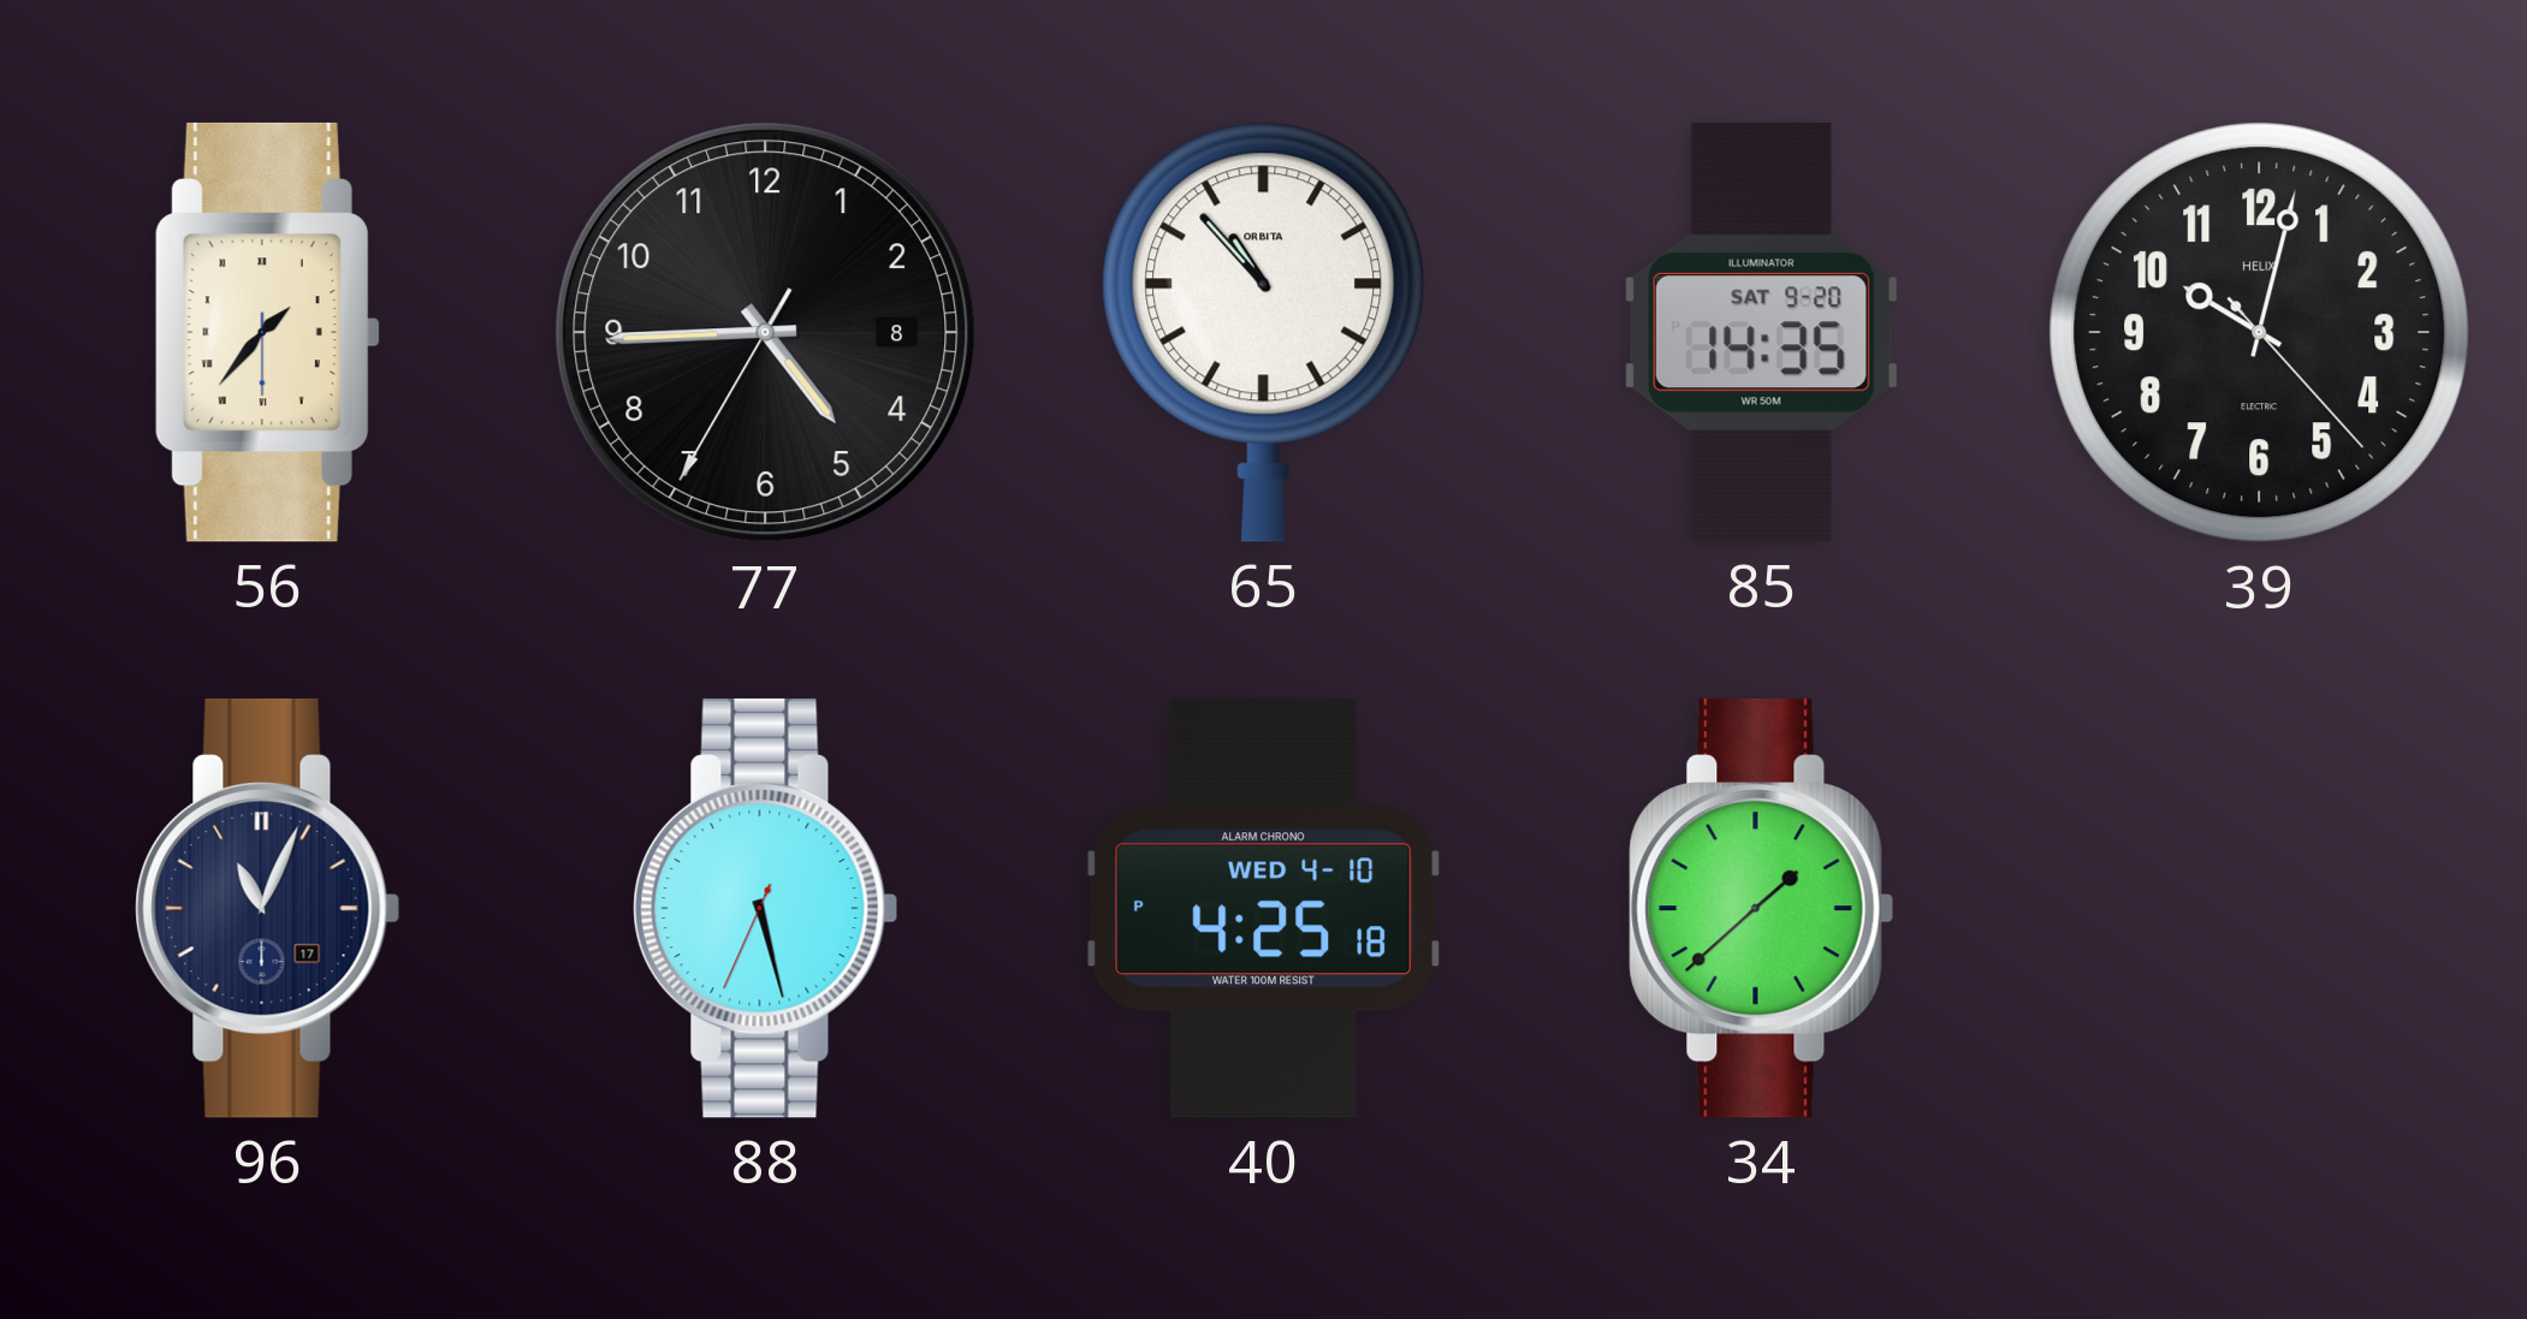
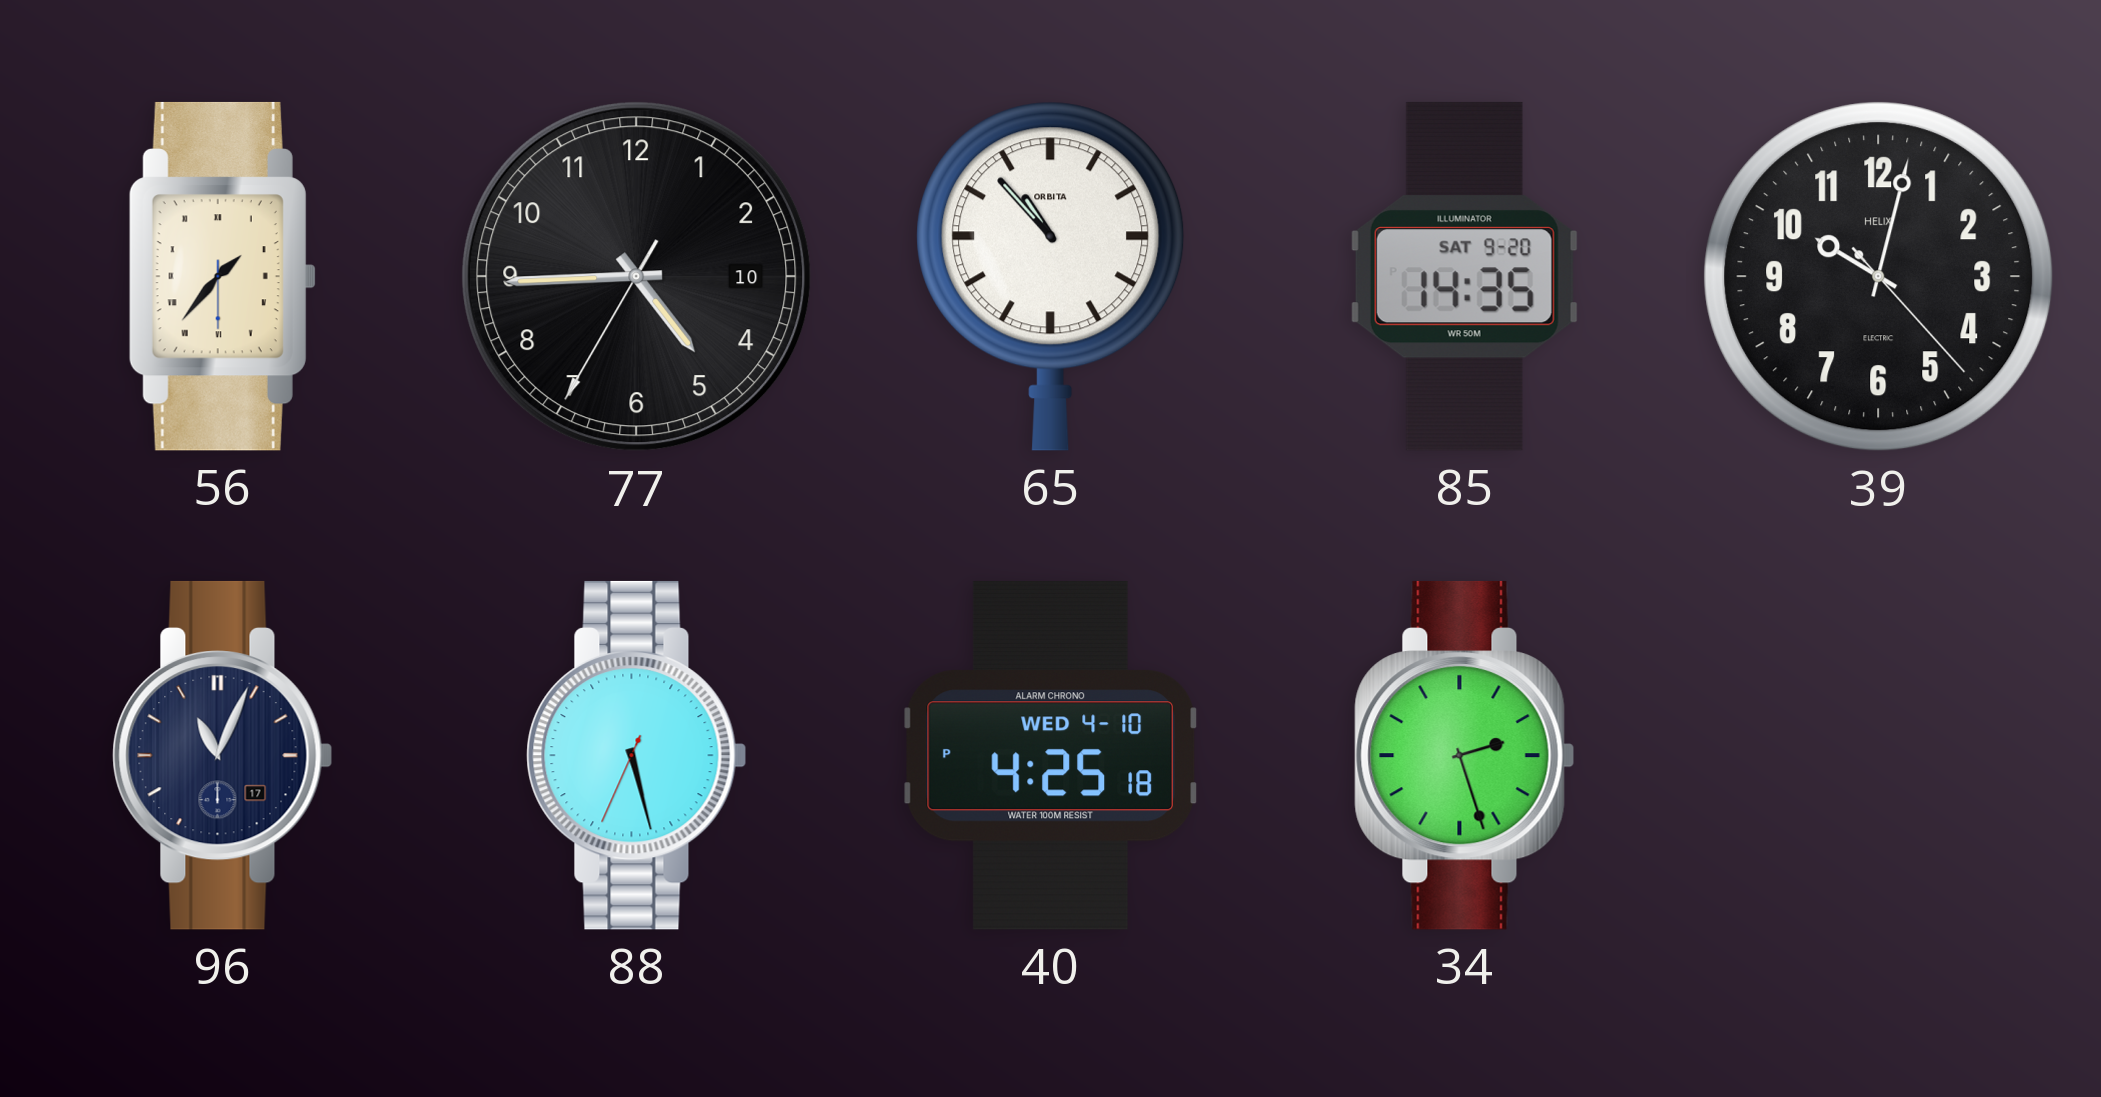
77 date: 8 -> 10 (637, 277)
34: 1:38 -> 2:27 (1465, 755)
